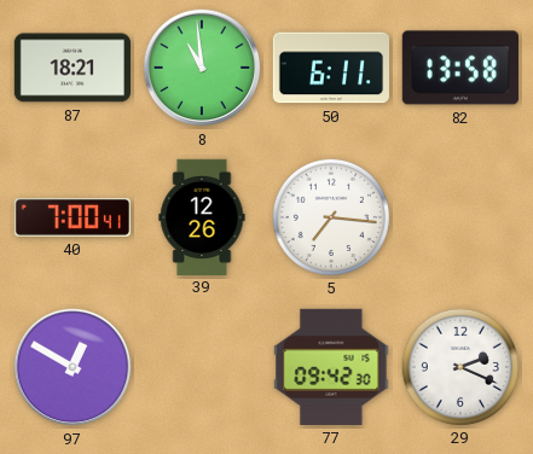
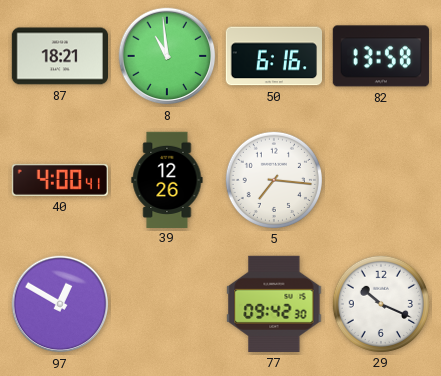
50: 6:11 -> 6:16 (273, 56)
40: 7:00 -> 4:00 (59, 180)
29: 2:19 -> 10:19 (380, 303)
